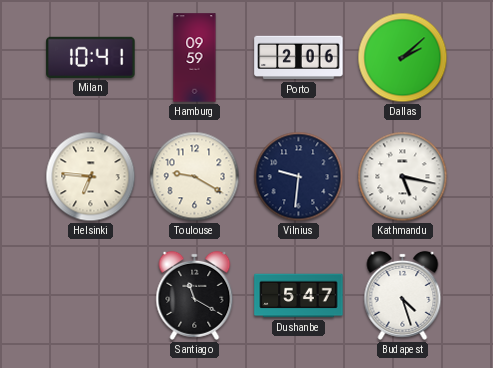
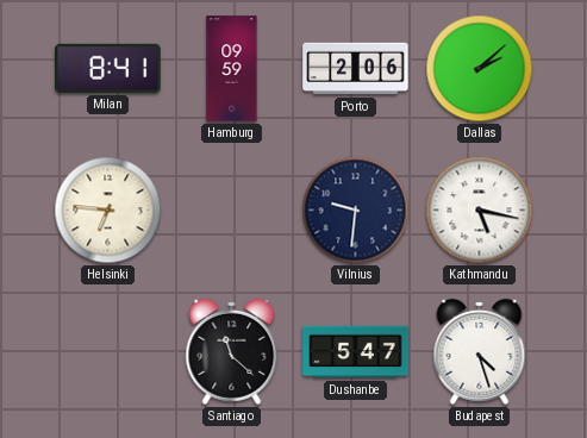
Milan: 10:41 -> 8:41 (108, 68)
Toulouse: 9:20 -> none (195, 177)
Santiago: 11:20 -> 11:22 (232, 351)
